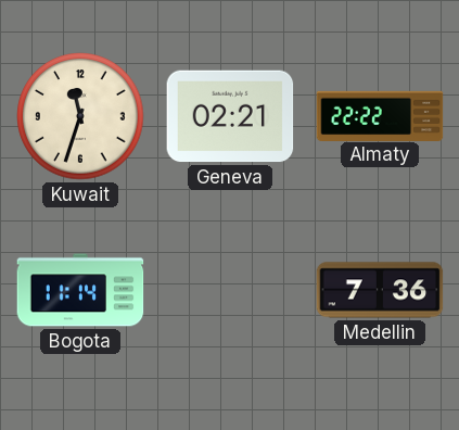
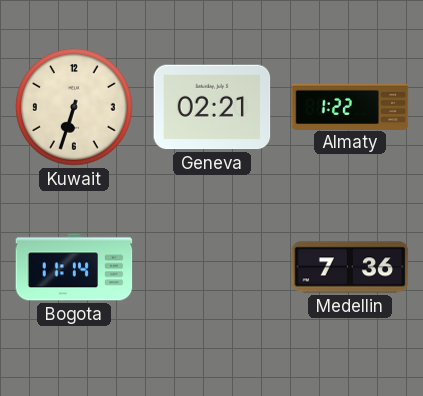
Kuwait: 11:33 -> 6:33 (74, 107)
Almaty: 22:22 -> 1:22 (350, 106)
